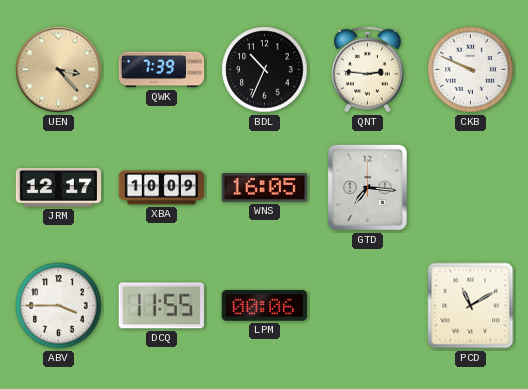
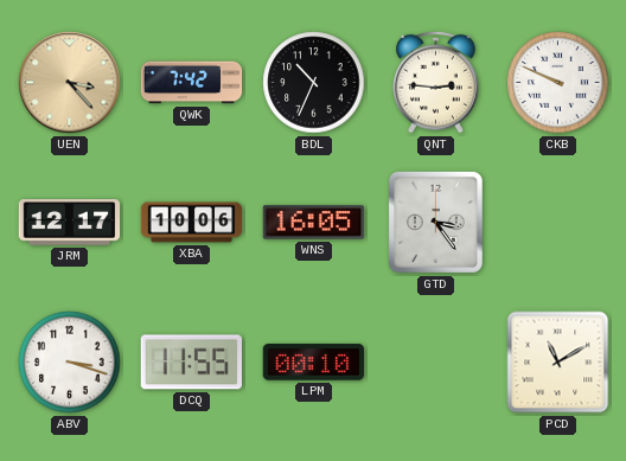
QWK: 7:39 -> 7:42 (192, 83)
XBA: 10:09 -> 10:06 (192, 223)
GTD: 7:16 -> 3:24 (435, 222)
ABV: 3:45 -> 3:18 (70, 363)
LPM: 00:06 -> 00:10 (313, 363)
